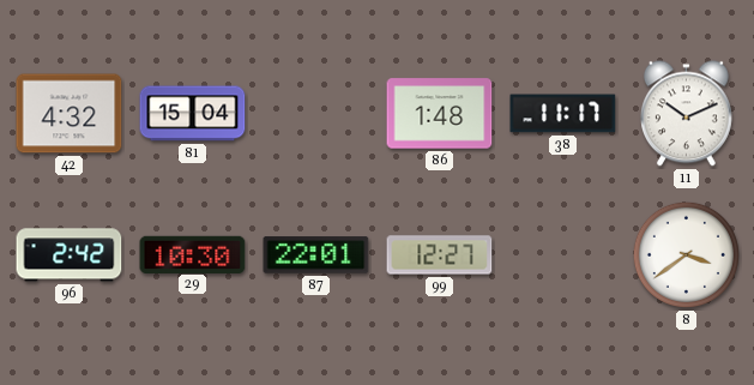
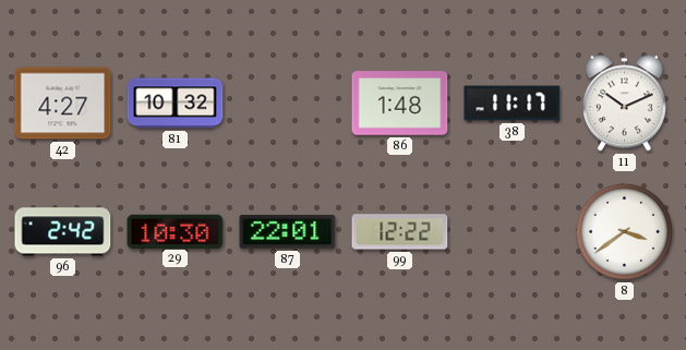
42: 4:32 -> 4:27 (63, 104)
81: 15:04 -> 10:32 (176, 104)
99: 12:27 -> 12:22 (400, 232)
